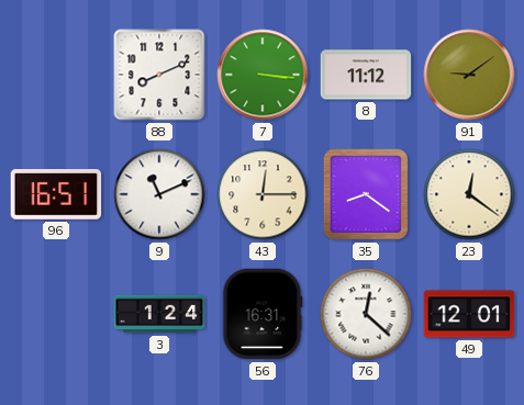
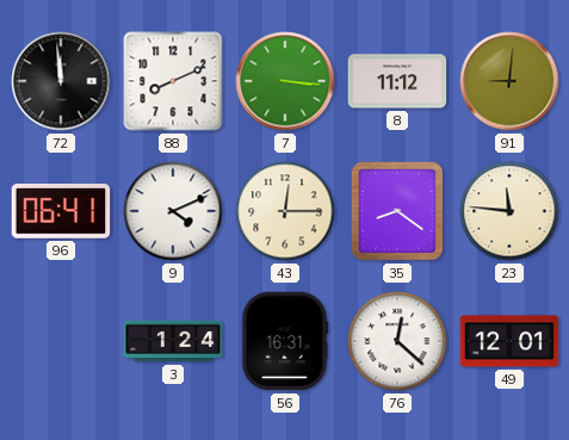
72: none -> 11:59 (61, 81)
91: 9:09 -> 9:01 (509, 81)
96: 16:51 -> 06:41 (61, 212)
9: 11:11 -> 4:11 (173, 211)
23: 12:21 -> 11:46 (509, 211)
